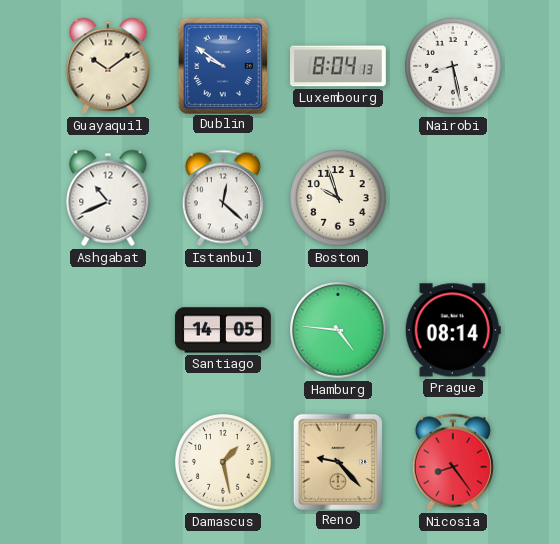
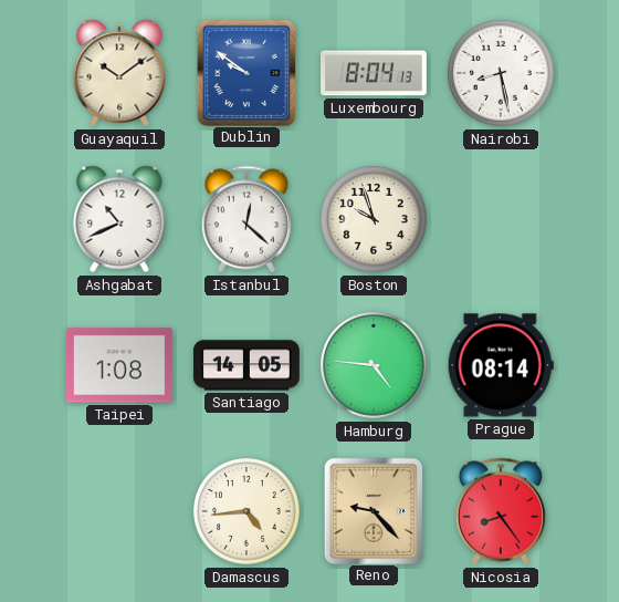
Taipei: none -> 1:08 (119, 365)
Damascus: 1:28 -> 4:44 (248, 512)
